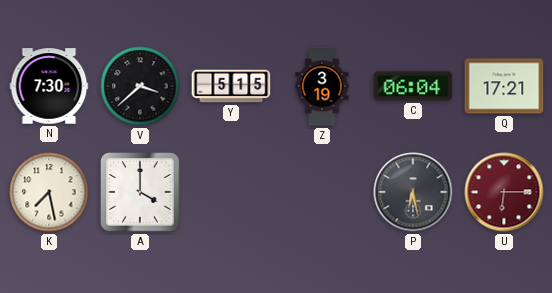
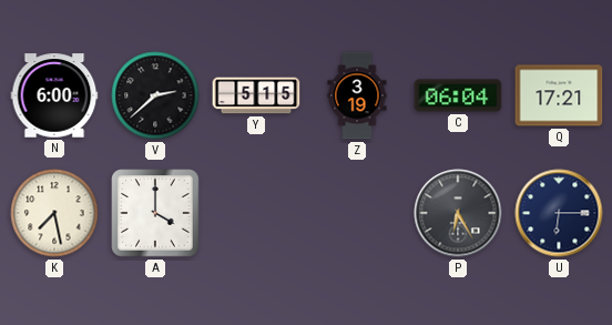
N: 7:30 -> 6:00 (54, 95)
V: 3:38 -> 2:38 (155, 95)
P: 6:28 -> 6:25 (458, 213)
U dial: burgundy -> navy (559, 213)
